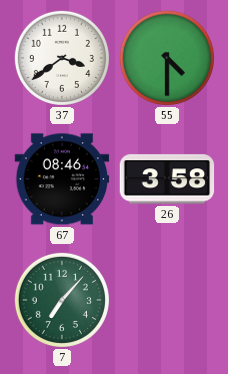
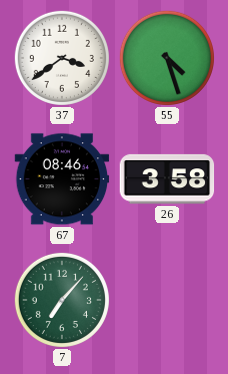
55: 4:30 -> 4:27 (167, 58)
